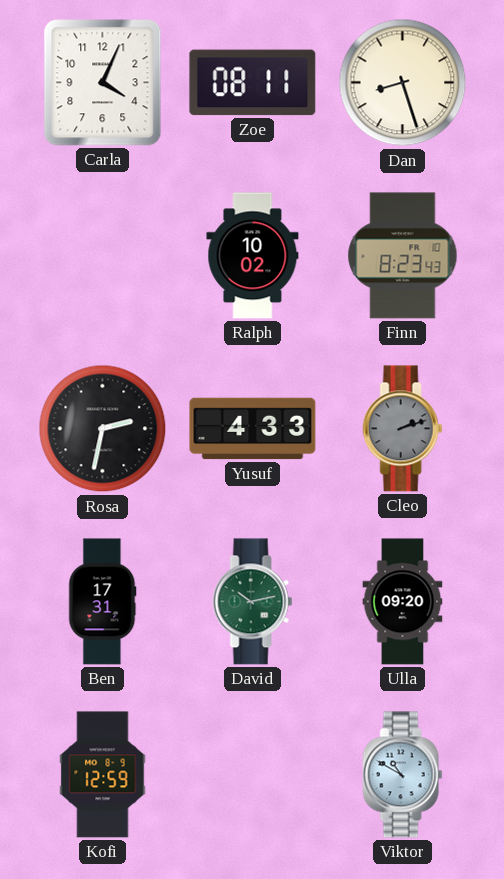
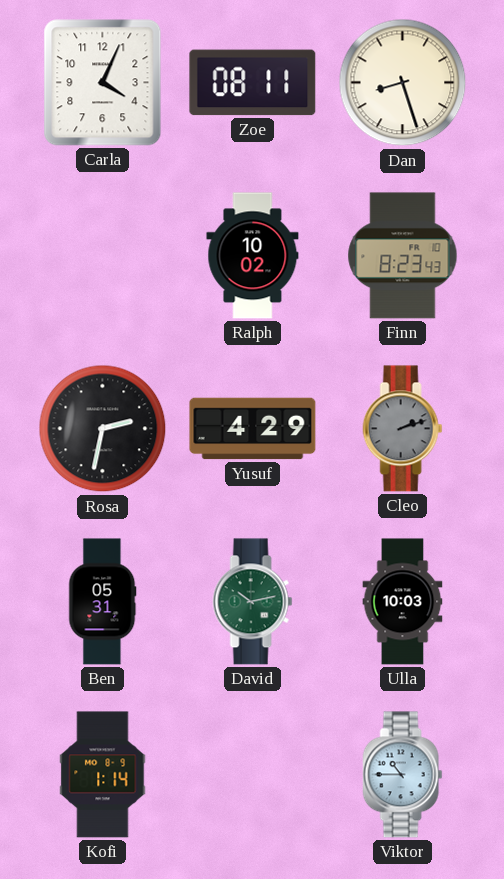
Yusuf: 4:33 -> 4:29 (253, 429)
Ben: 17:31 -> 05:31 (103, 602)
Ulla: 09:20 -> 10:03 (403, 602)
Kofi: 12:59 -> 1:14 (103, 775)
Viktor: 10:50 -> 10:45 (403, 775)
